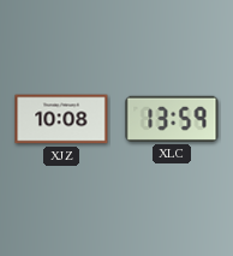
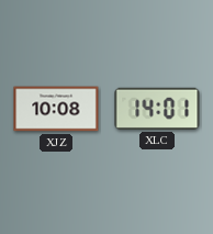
XLC: 13:59 -> 14:01 (157, 109)
